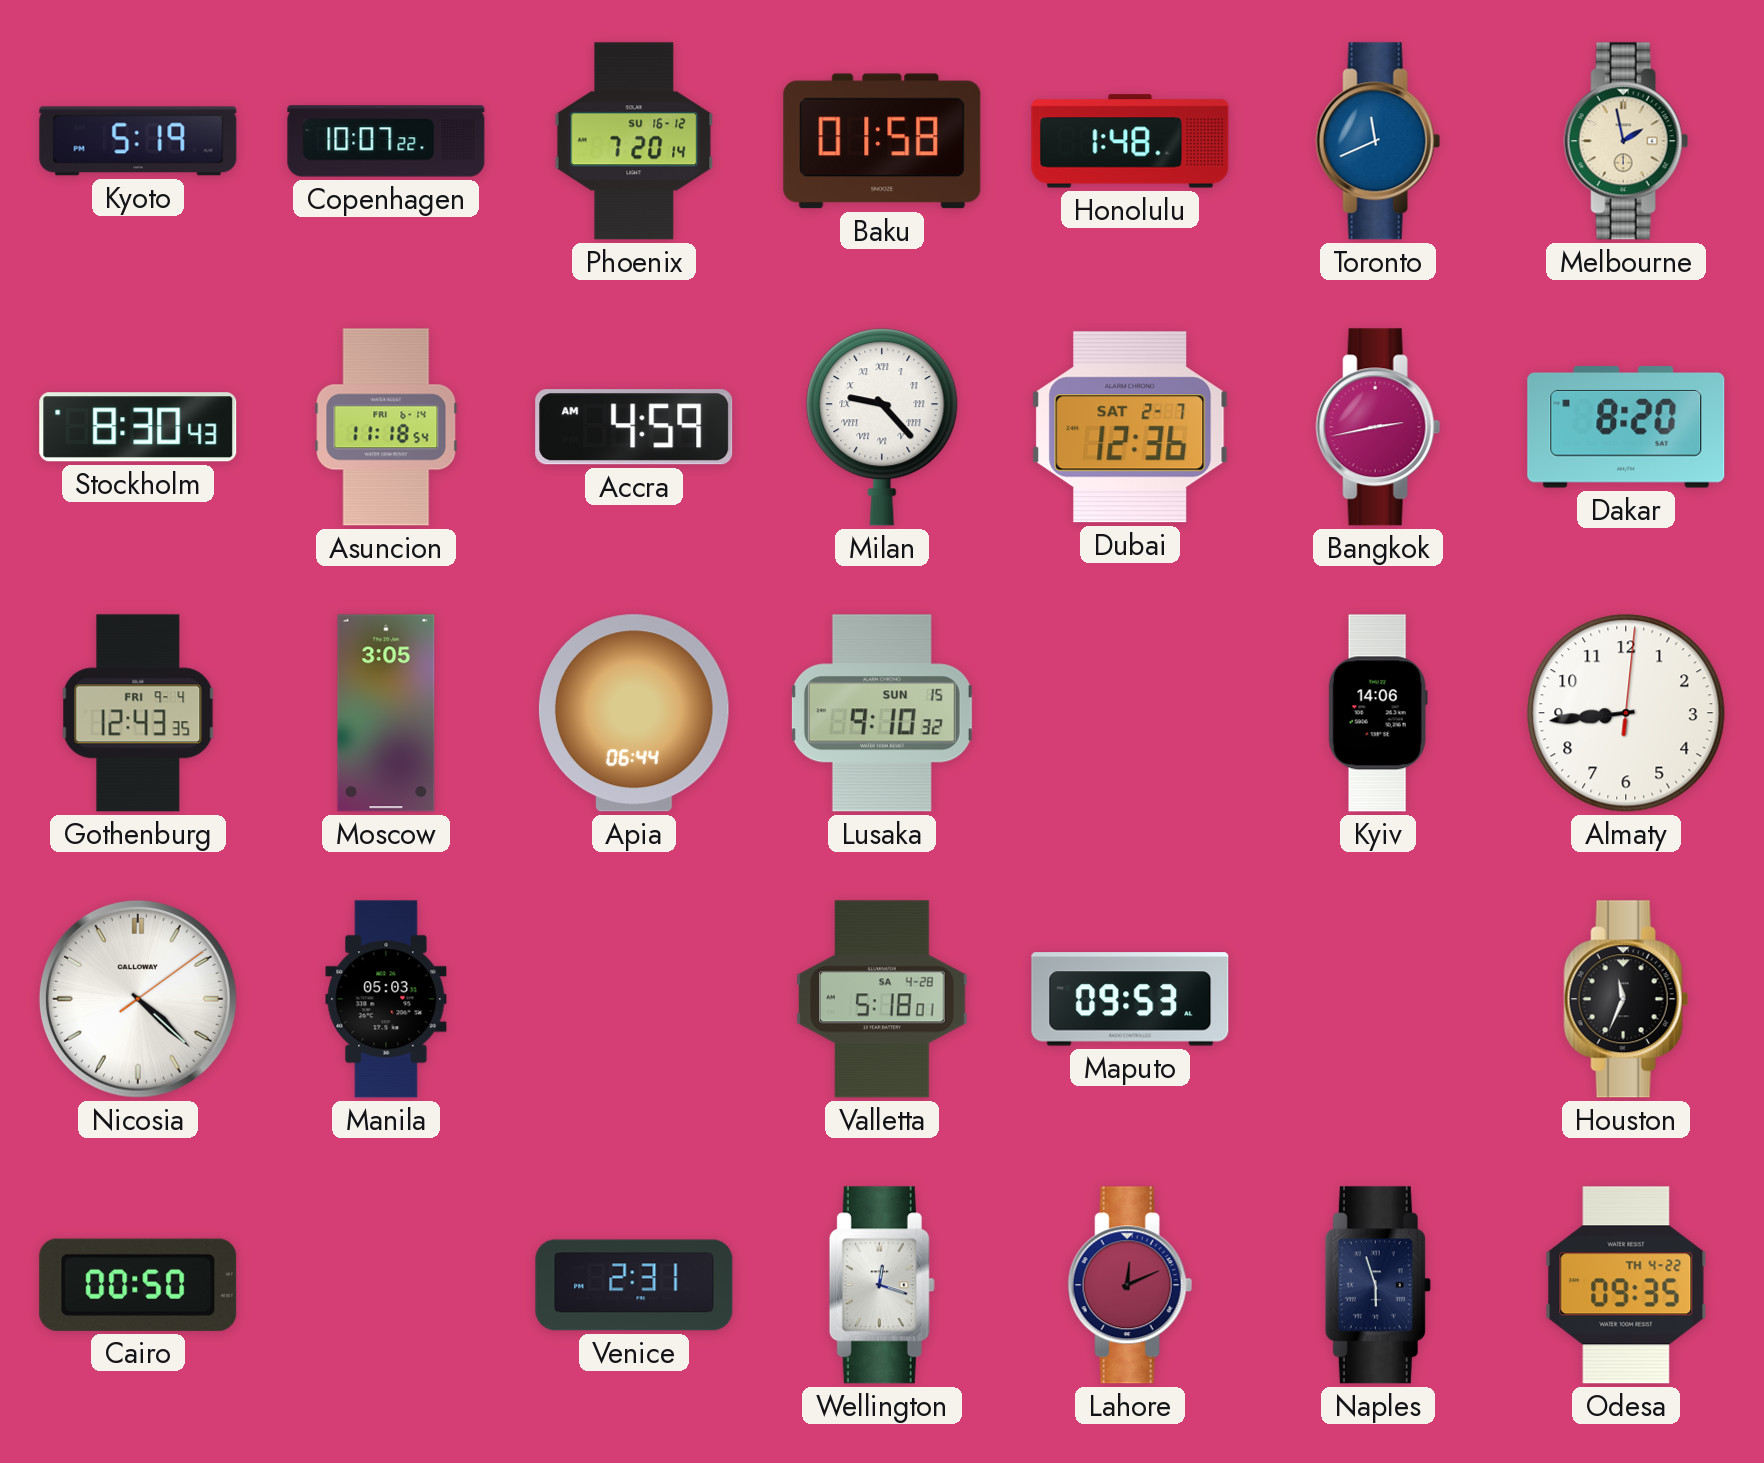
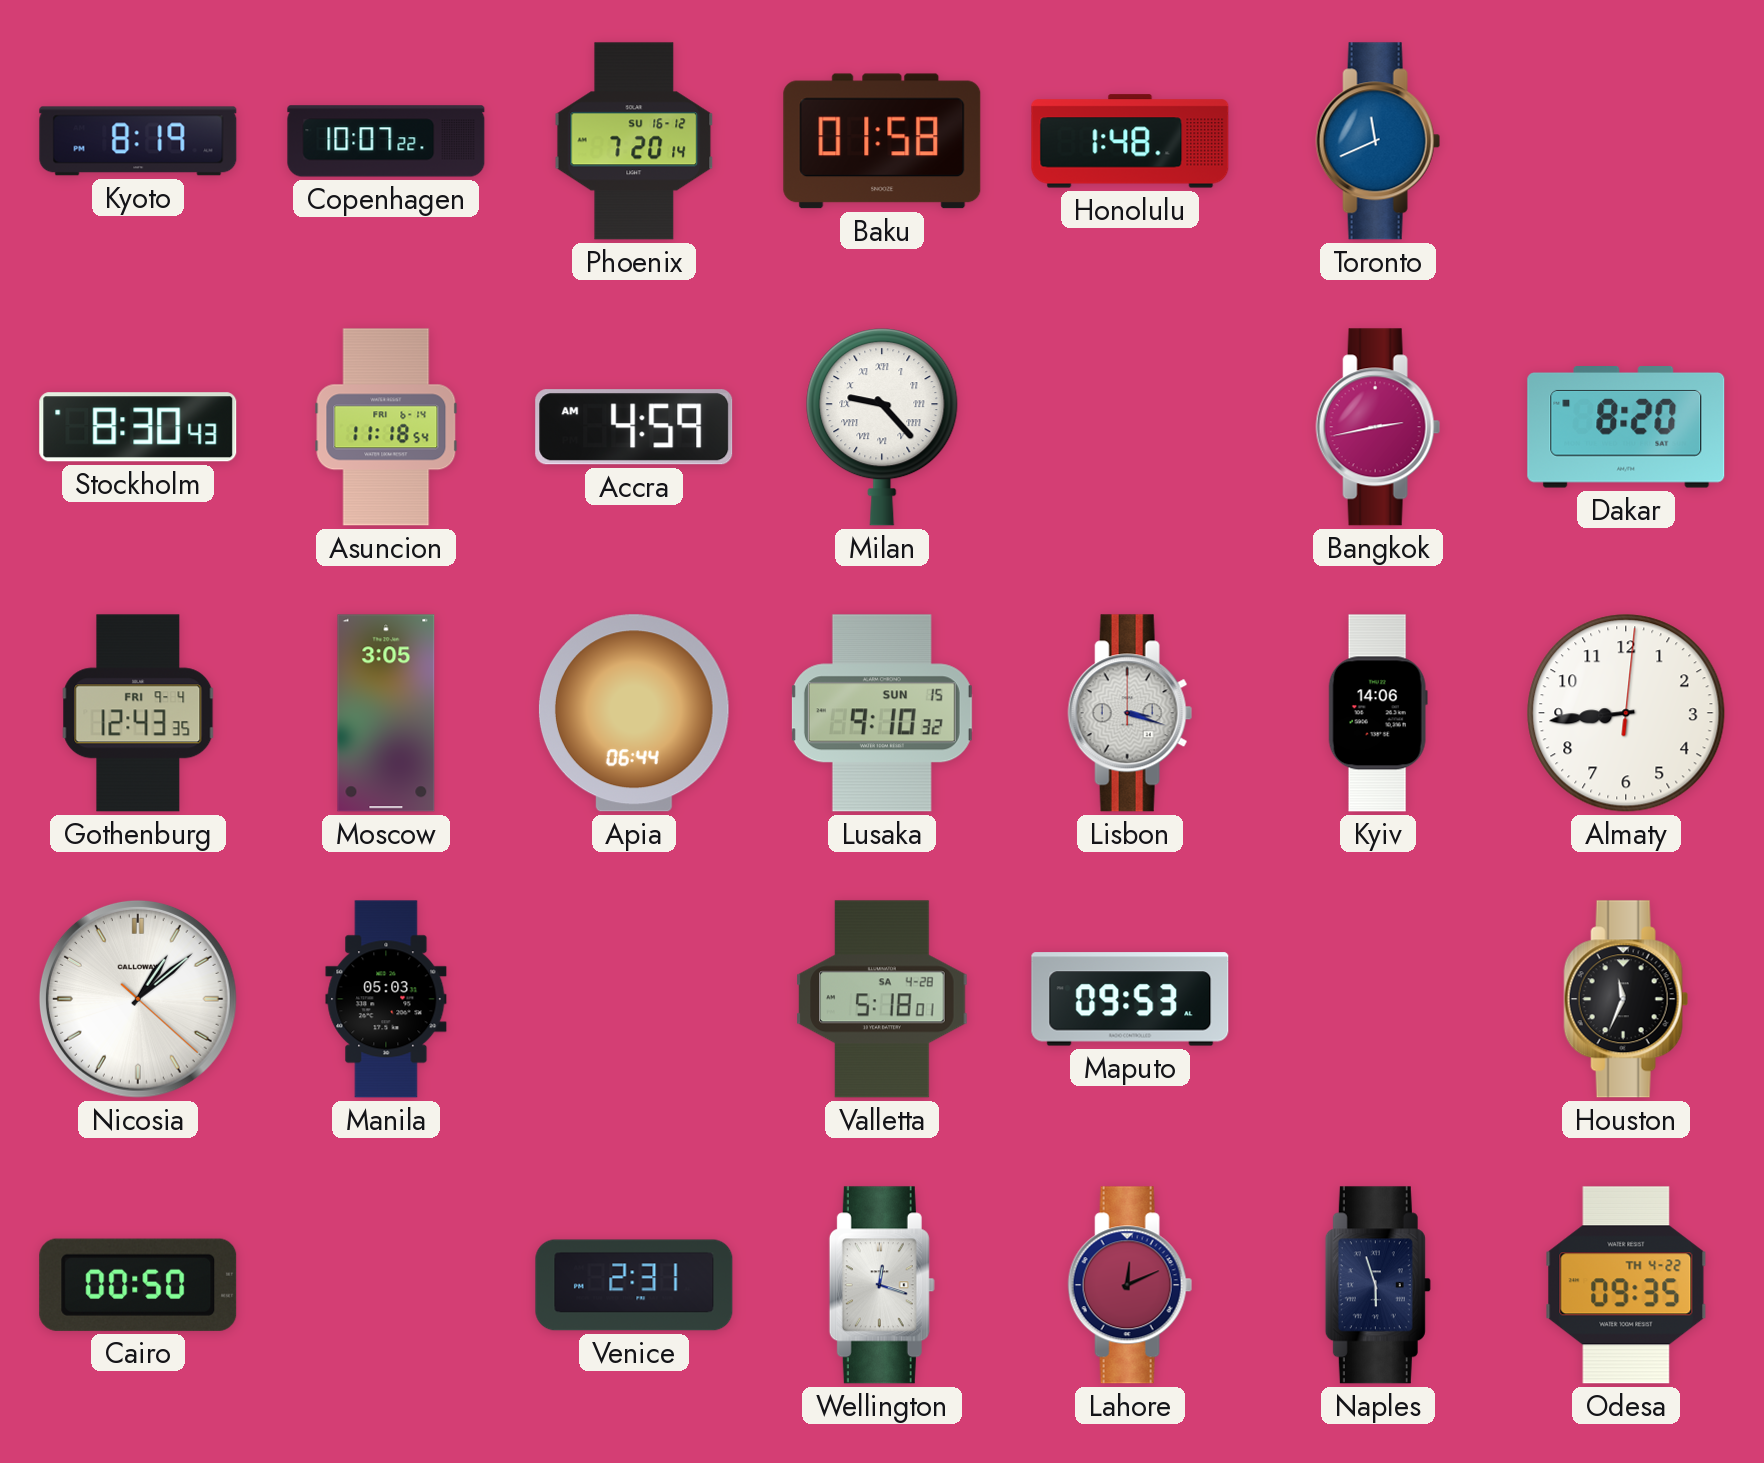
Kyoto: 5:19 -> 8:19 (138, 141)
Melbourne: 1:58 -> none (1626, 141)
Dubai: 12:36 -> none (1130, 427)
Lisbon: none -> 3:18 (1130, 713)
Nicosia: 4:22 -> 1:08 (138, 999)
